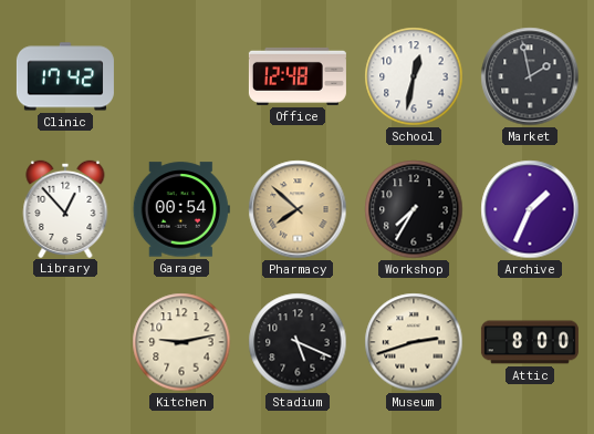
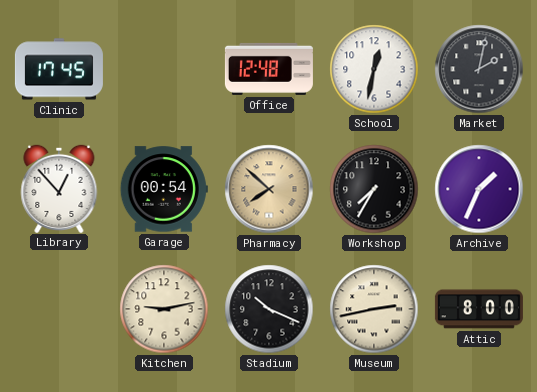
Clinic: 17:42 -> 17:45 (59, 69)
Market: 1:58 -> 2:02 (479, 69)
Stadium: 5:19 -> 10:19 (269, 309)
Museum: 2:42 -> 2:43 (374, 309)
